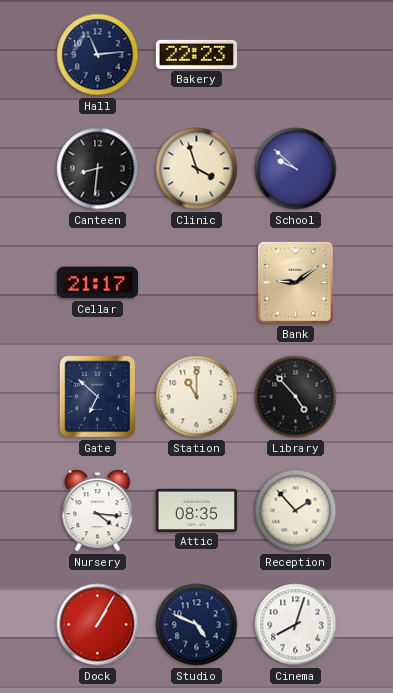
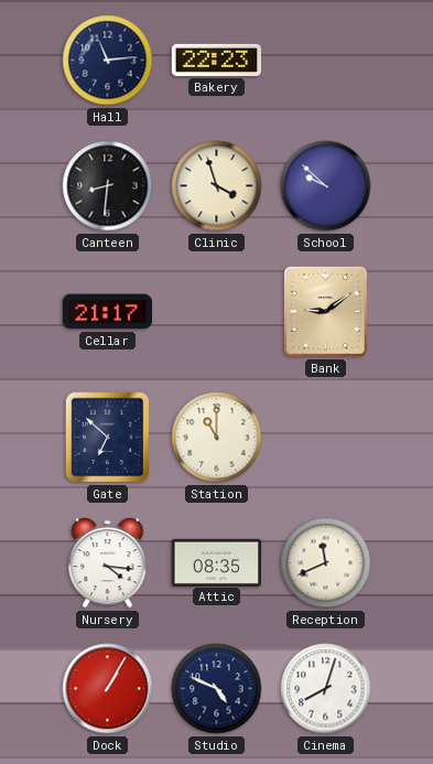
Library: 4:53 -> none (296, 397)
Reception: 1:53 -> 11:41 (326, 563)
